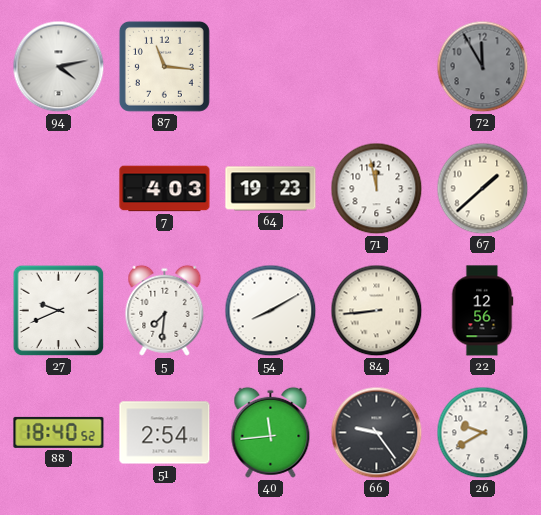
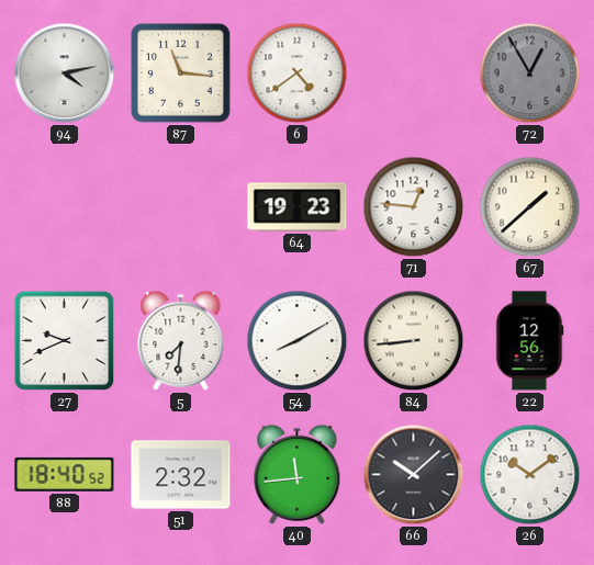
6: none -> 4:39 (298, 74)
72: 11:55 -> 12:55 (530, 74)
7: 4:03 -> none (165, 189)
71: 11:58 -> 12:46 (414, 207)
51: 2:54 -> 2:32 (181, 475)
66: 9:24 -> 10:08 (414, 475)
26: 9:40 -> 10:09 (530, 475)
